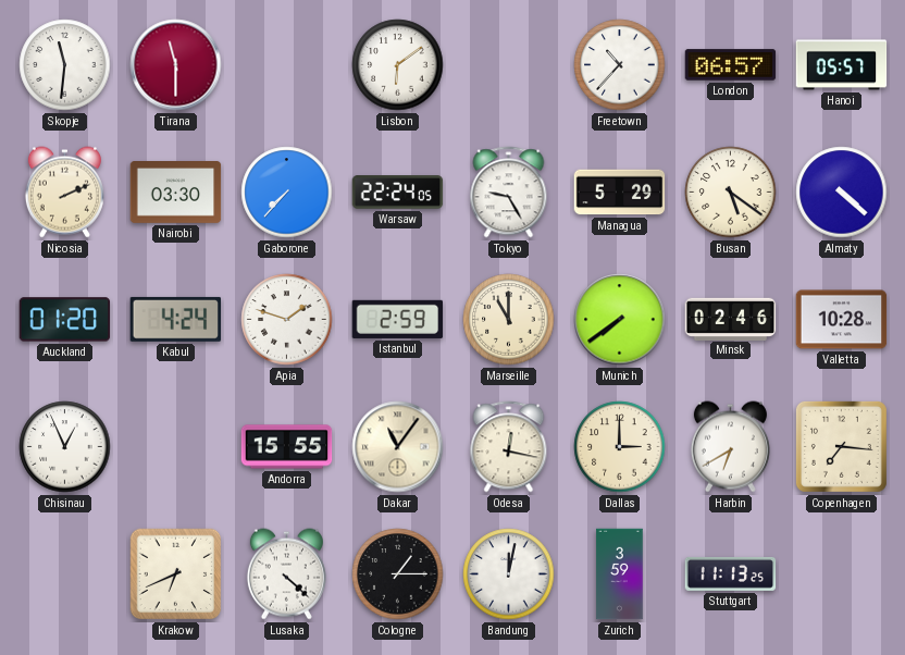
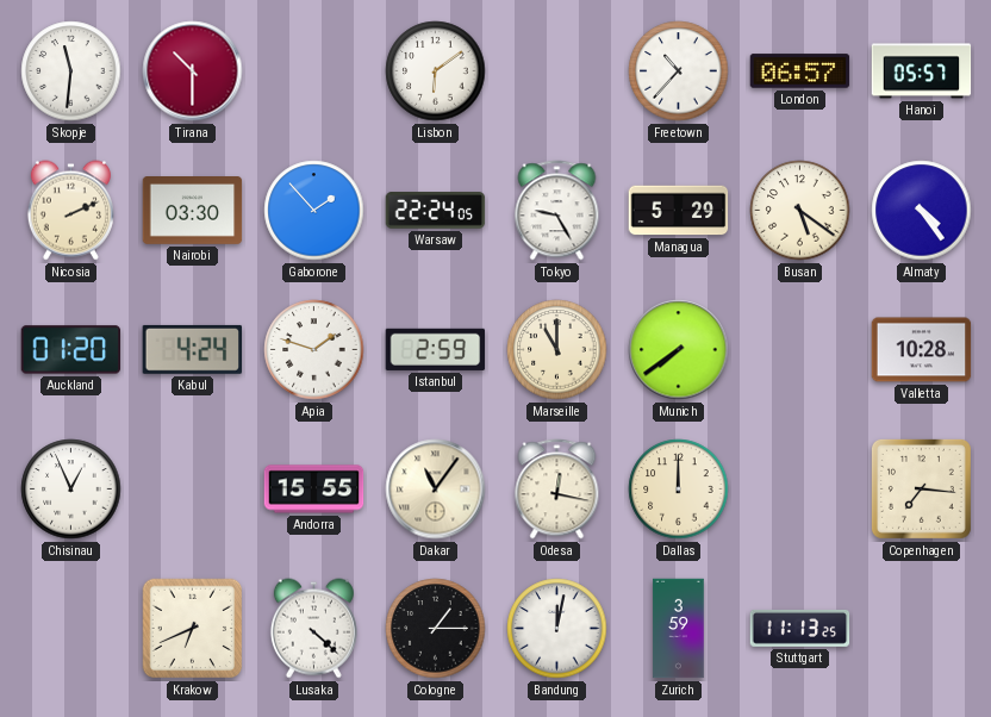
Tirana: 11:30 -> 10:30 (193, 71)
Gaborone: 7:37 -> 1:53 (314, 211)
Almaty: 4:22 -> 4:24 (922, 211)
Minsk: 02:46 -> none (731, 319)
Dallas: 3:00 -> 12:00 (679, 490)
Harbin: 6:40 -> none (730, 447)
